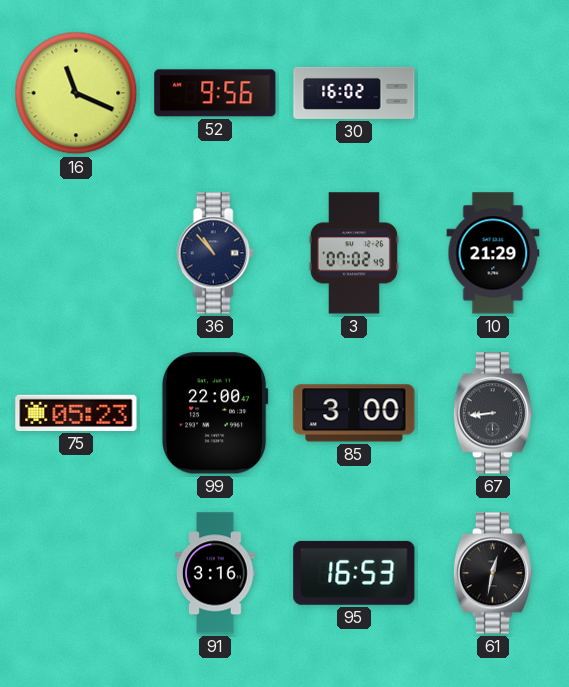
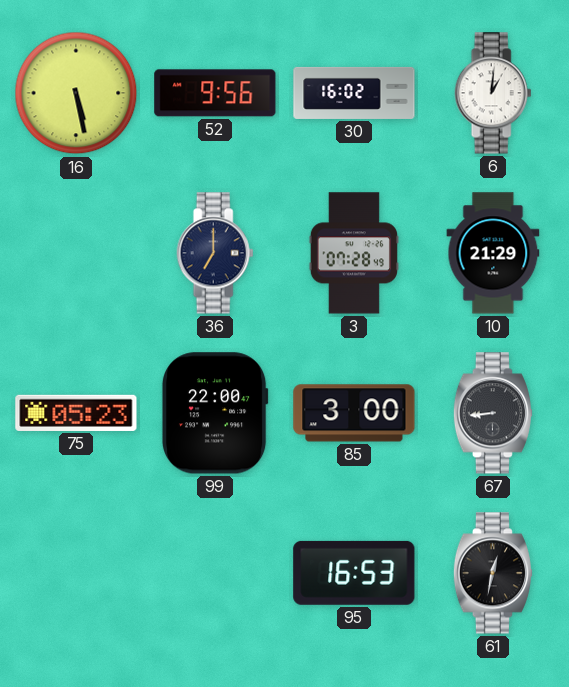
16: 11:19 -> 5:28 (76, 93)
6: none -> 1:01 (493, 93)
36: 10:53 -> 7:00 (215, 253)
3: 07:02 -> 07:28 (354, 253)
91: 3:16 -> none (215, 573)
